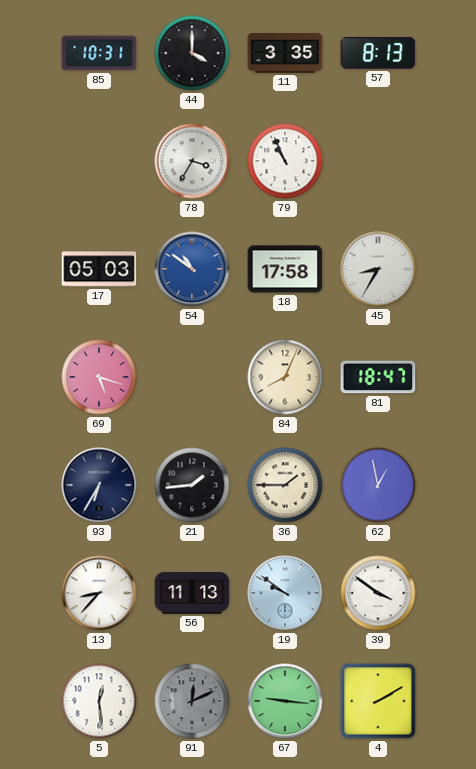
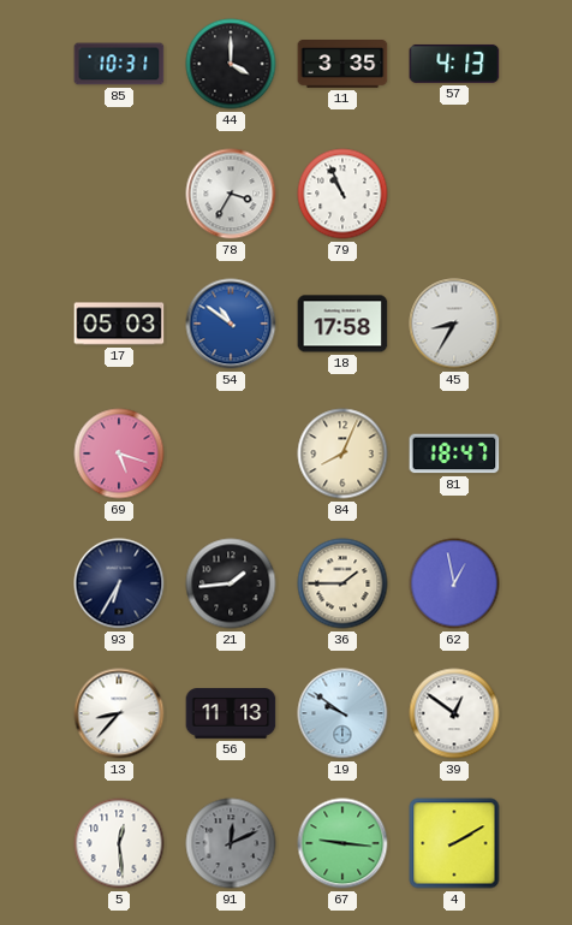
57: 8:13 -> 4:13 (454, 64)
39: 3:51 -> 12:51 (454, 713)
